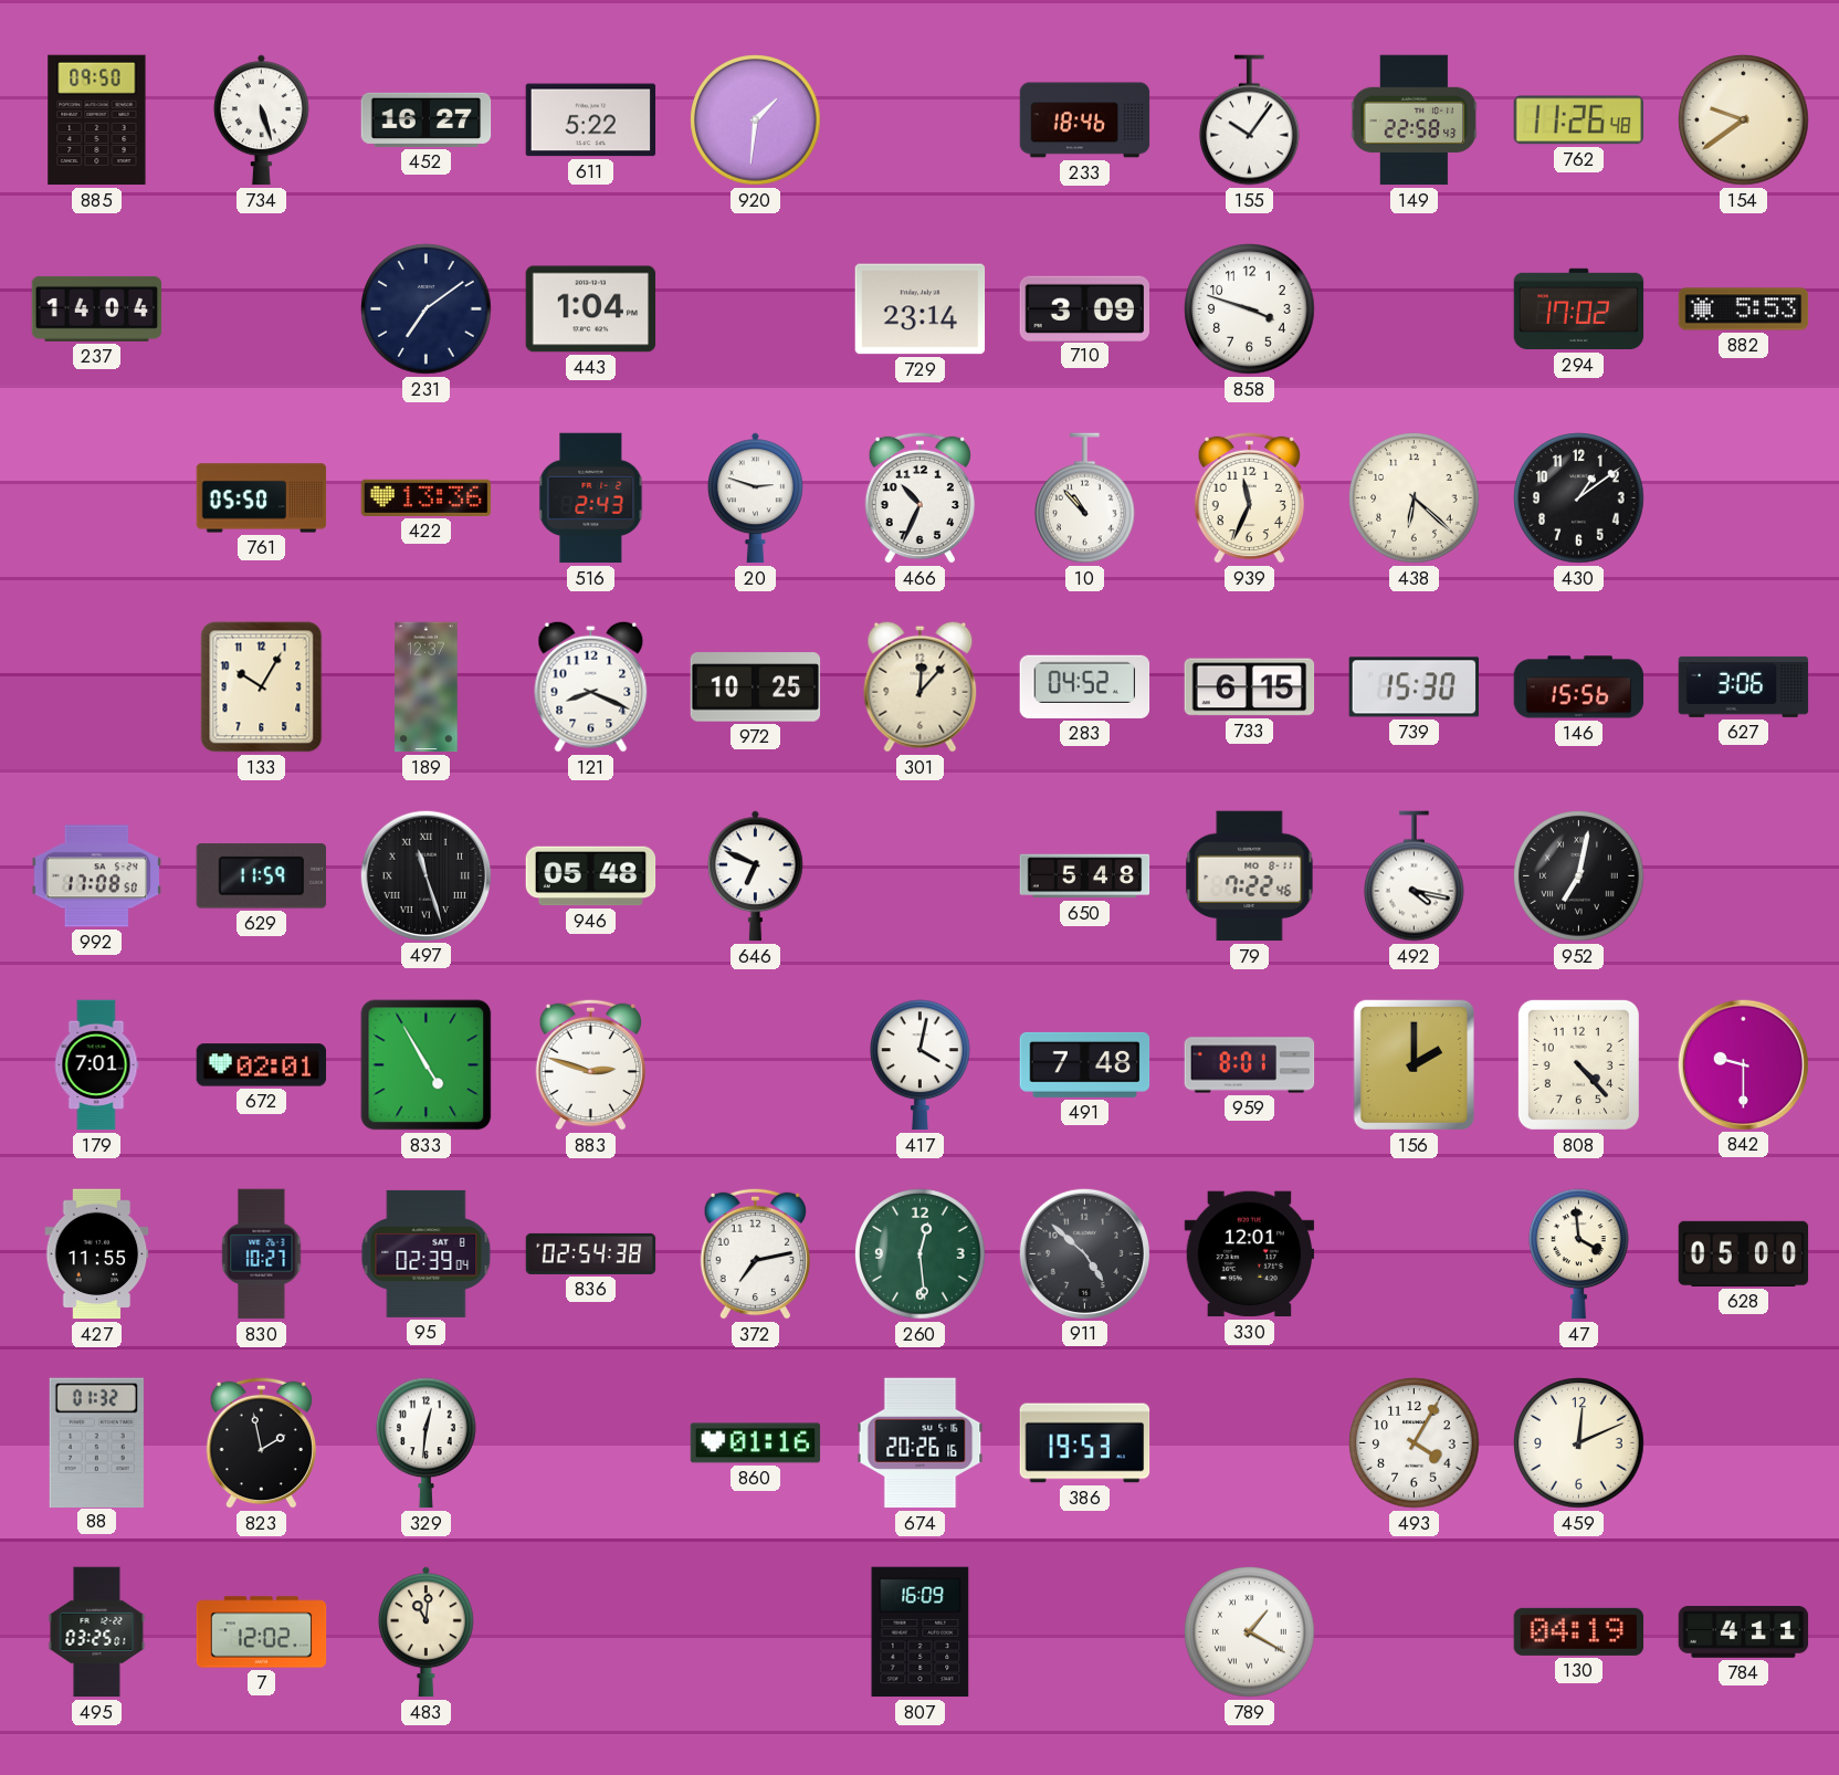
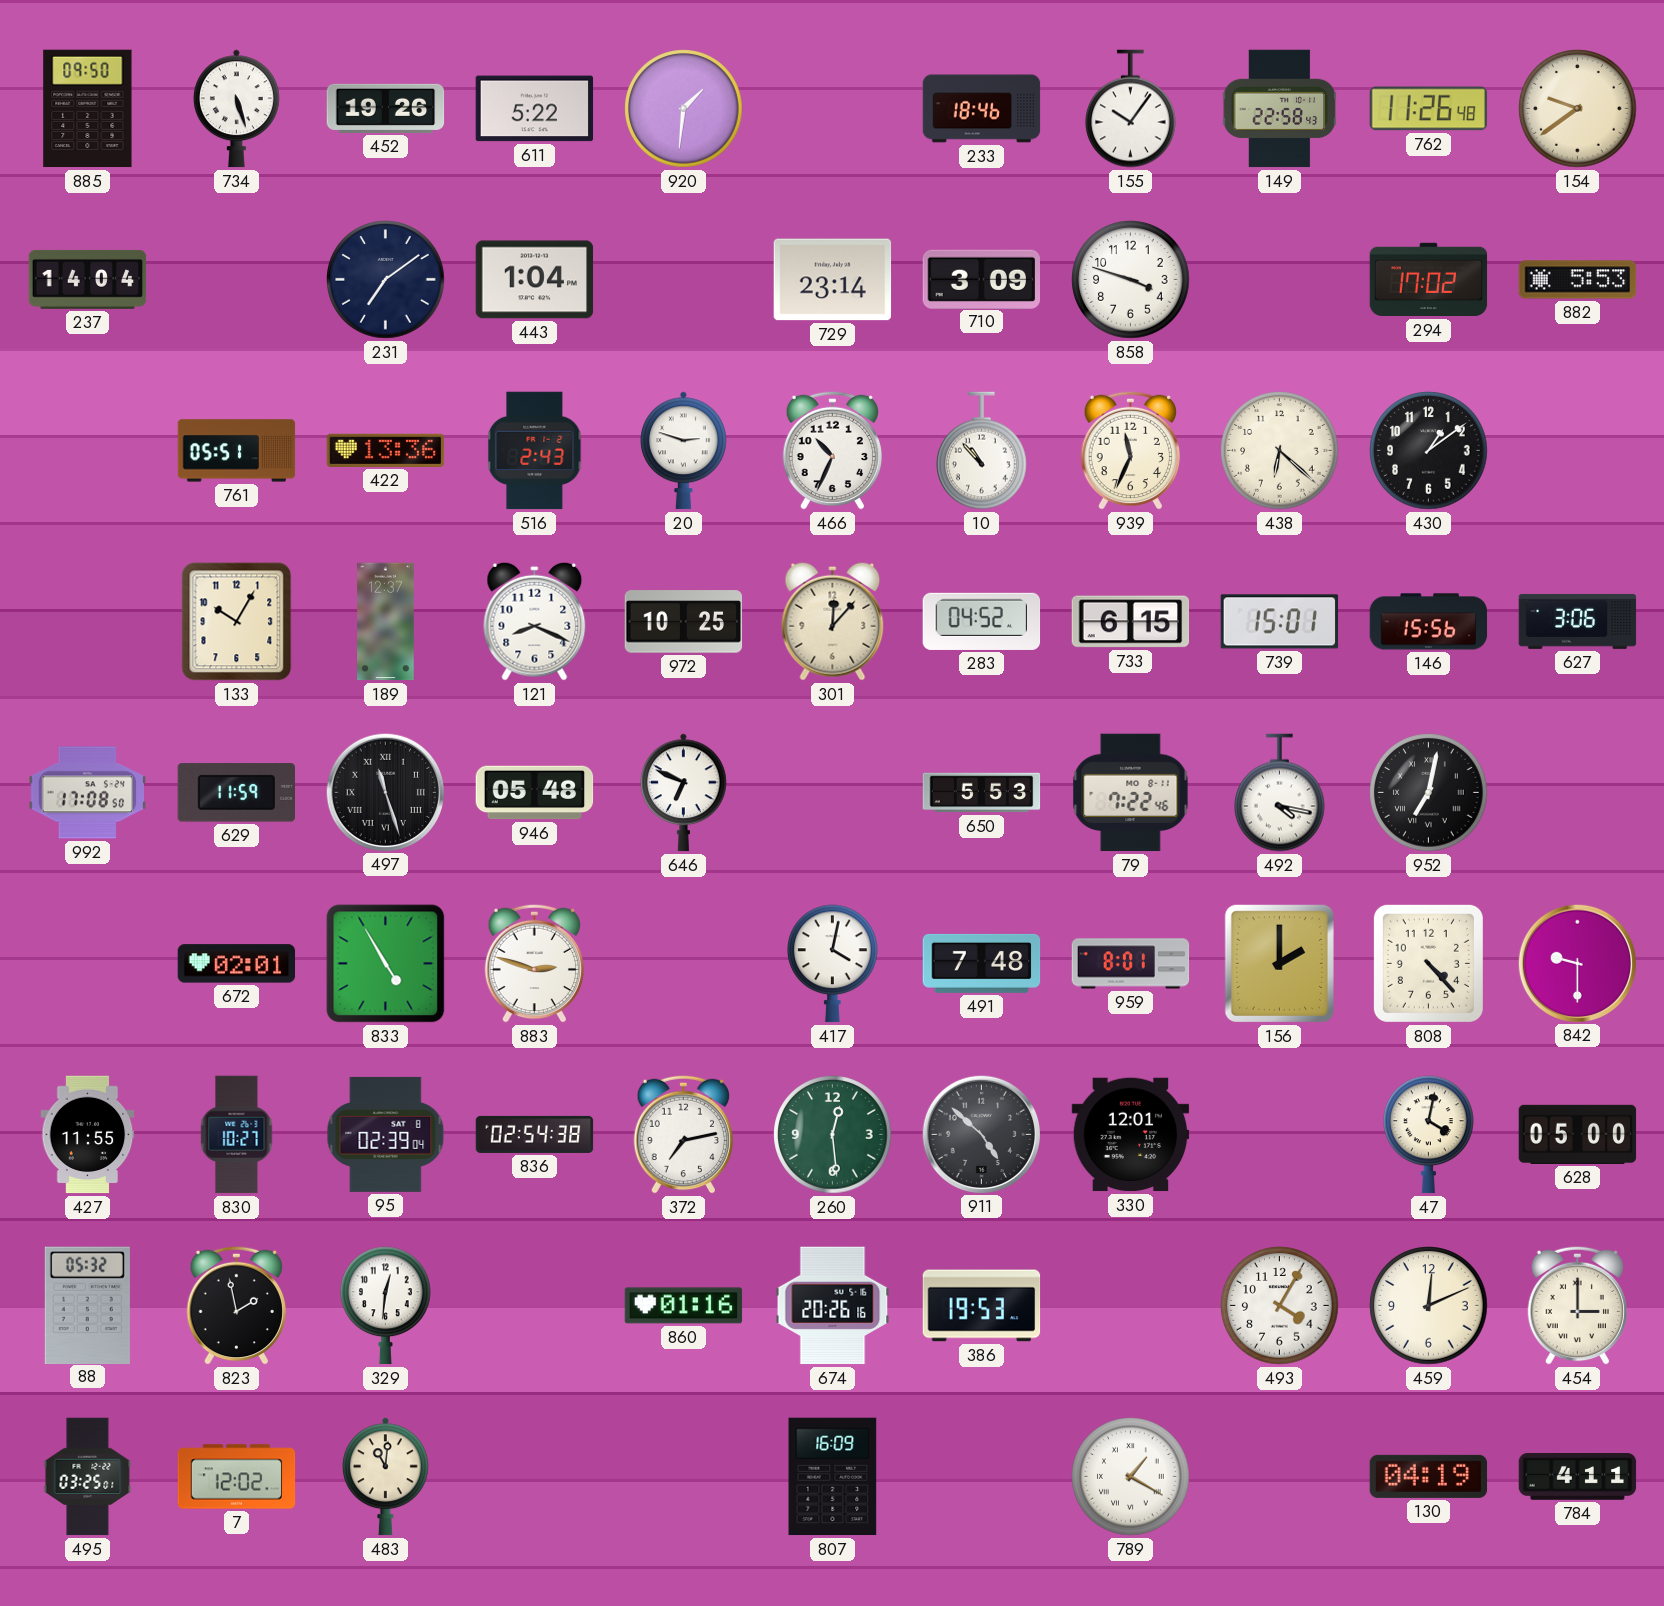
452: 16:27 -> 19:26 (386, 108)
761: 05:50 -> 05:51 (237, 451)
739: 15:30 -> 15:01 (1280, 622)
650: 5:48 -> 5:53 (982, 793)
179: 7:01 -> none (96, 1065)
47: 3:59 -> 4:02 (1429, 1135)
88: 01:32 -> 05:32 (87, 1305)
454: none -> 3:00 (1577, 1305)
